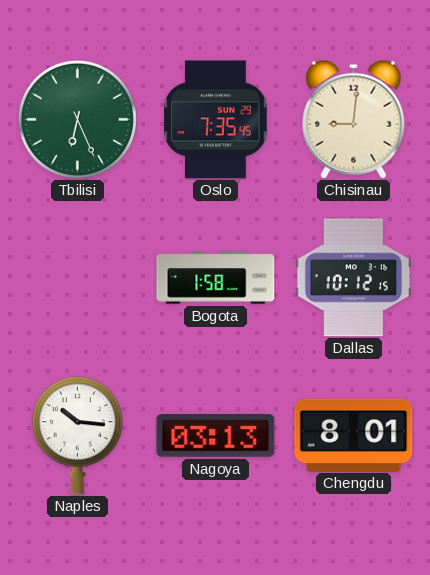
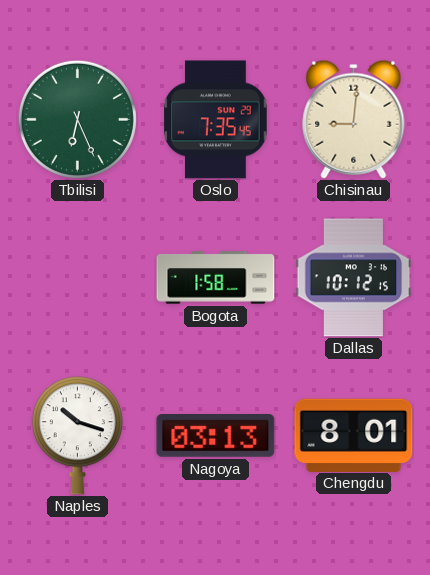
Naples: 10:16 -> 10:18 (77, 436)
